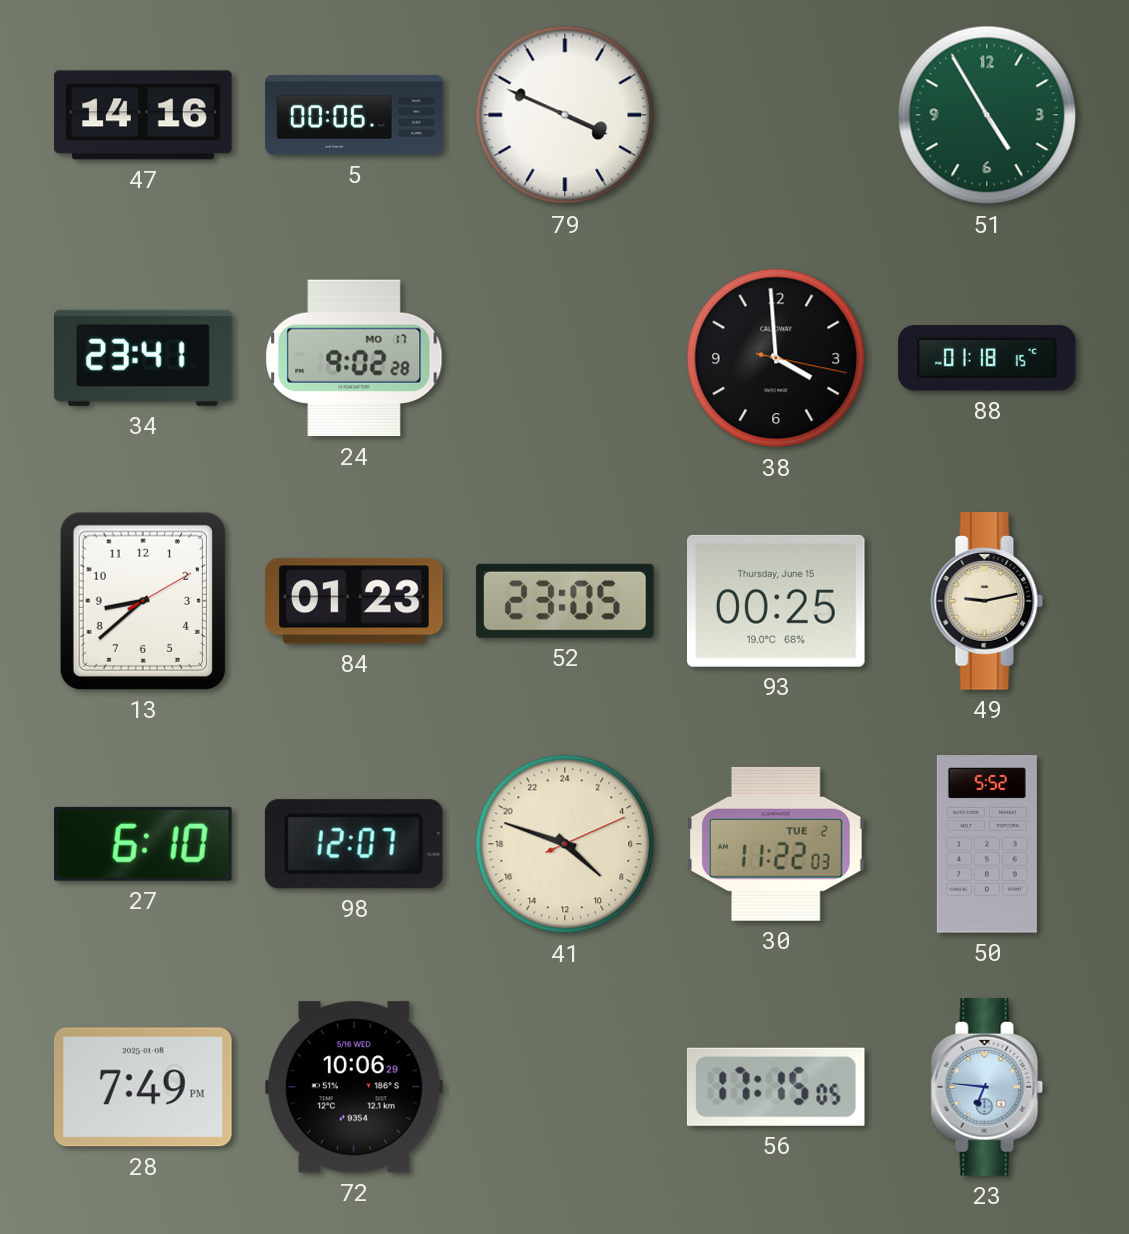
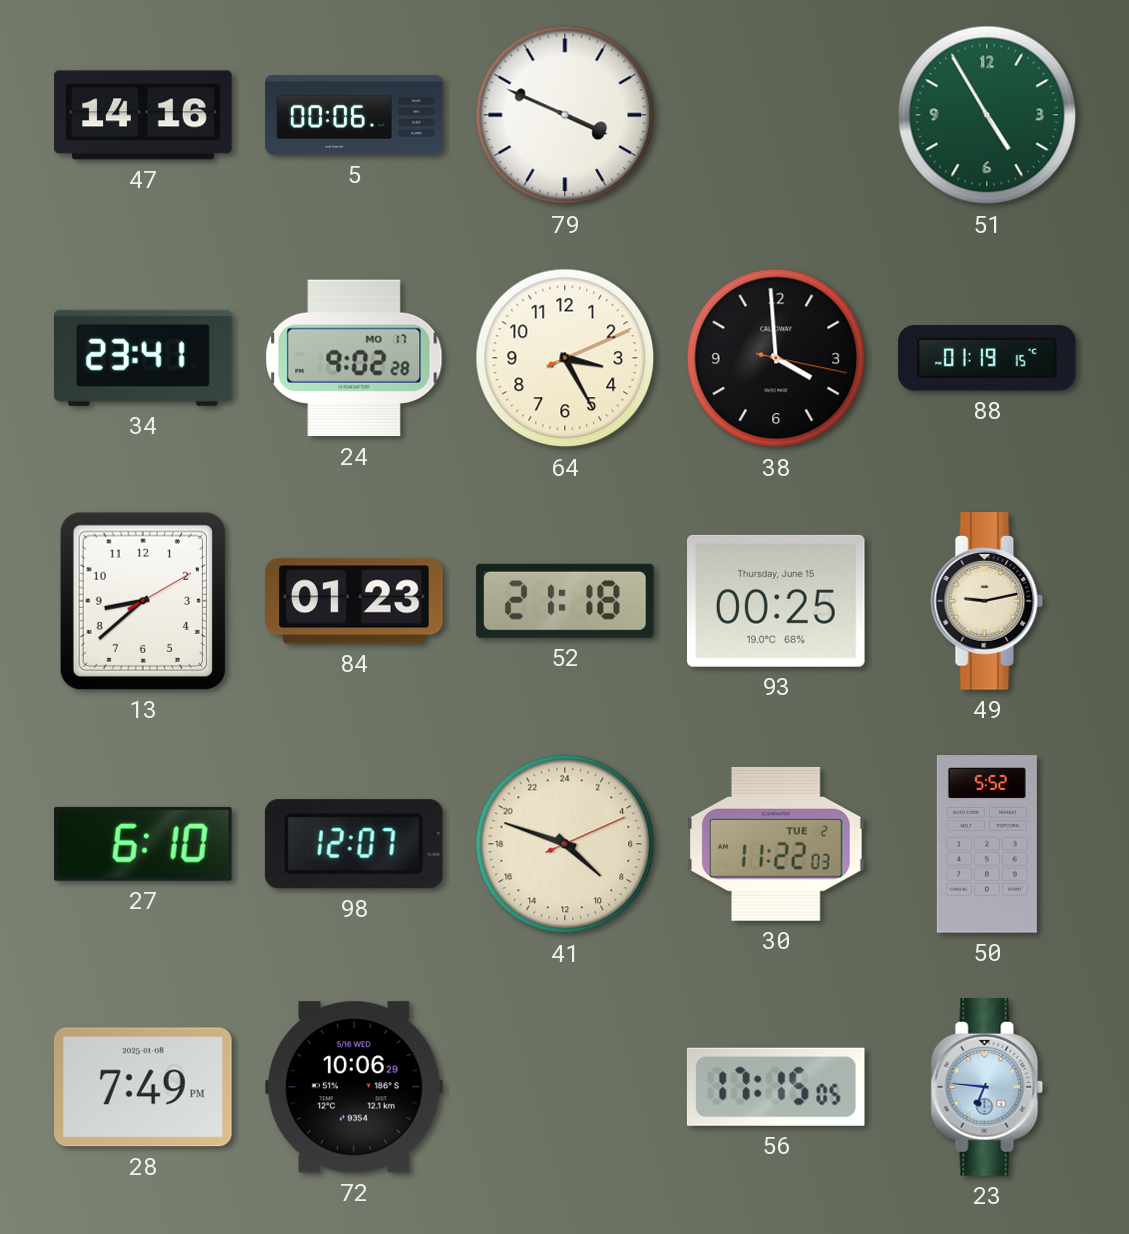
64: none -> 3:25 (565, 358)
88: 01:18 -> 01:19 (987, 358)
52: 23:05 -> 21:18 (566, 601)
